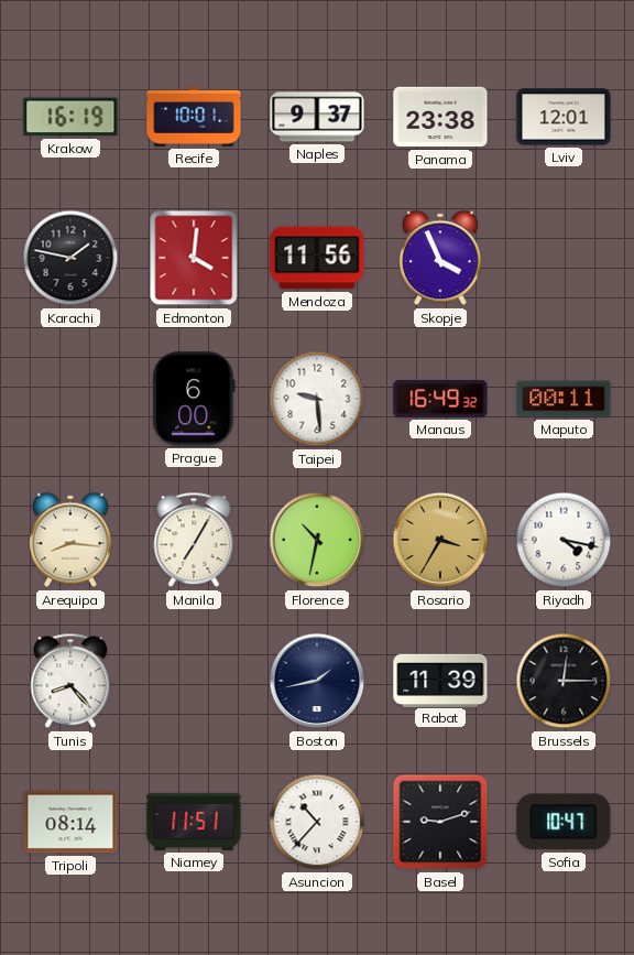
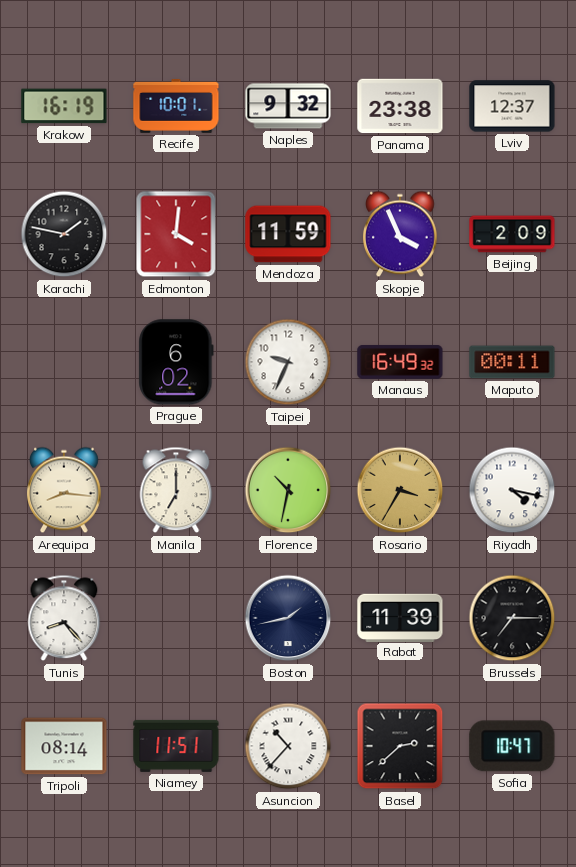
Naples: 9:37 -> 9:32 (288, 106)
Lviv: 12:01 -> 12:37 (512, 106)
Mendoza: 11:56 -> 11:59 (288, 234)
Beijing: none -> 2:09 (512, 234)
Prague: 6:00 -> 6:02 (176, 362)
Taipei: 9:29 -> 9:34 (288, 362)
Manila: 7:05 -> 7:00 (176, 490)
Brussels: 12:15 -> 7:15 (512, 618)
Basel: 9:12 -> 2:38 (400, 746)
